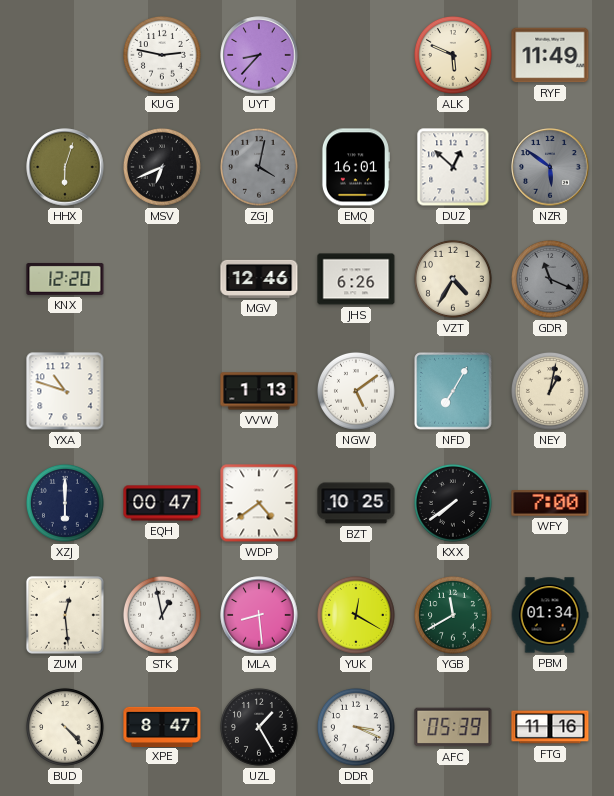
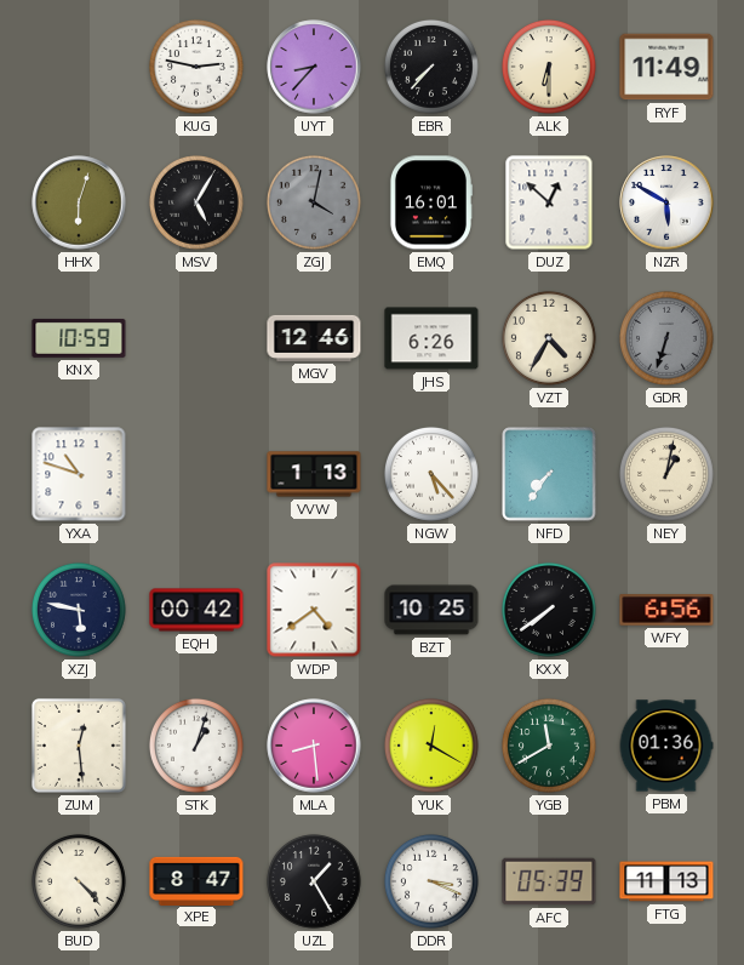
EBR: none -> 7:37 (431, 67)
ALK: 5:49 -> 6:30 (549, 67)
MSV: 6:41 -> 5:05 (196, 202)
NZR: 5:51 -> 5:50 (666, 202)
NZR dial: grey -> white (666, 202)
KNX: 12:20 -> 10:59 (79, 338)
GDR: 11:19 -> 6:33 (666, 338)
NGW: 5:09 -> 5:23 (431, 474)
NFD: 7:05 -> 7:36 (549, 474)
XZJ: 6:00 -> 5:47 (79, 610)
EQH: 00:47 -> 00:42 (196, 610)
WFY: 7:00 -> 6:56 (666, 611)
STK: 12:58 -> 1:03 (196, 746)
PBM: 01:34 -> 01:36 (666, 746)
FTG: 11:16 -> 11:13 (666, 881)
